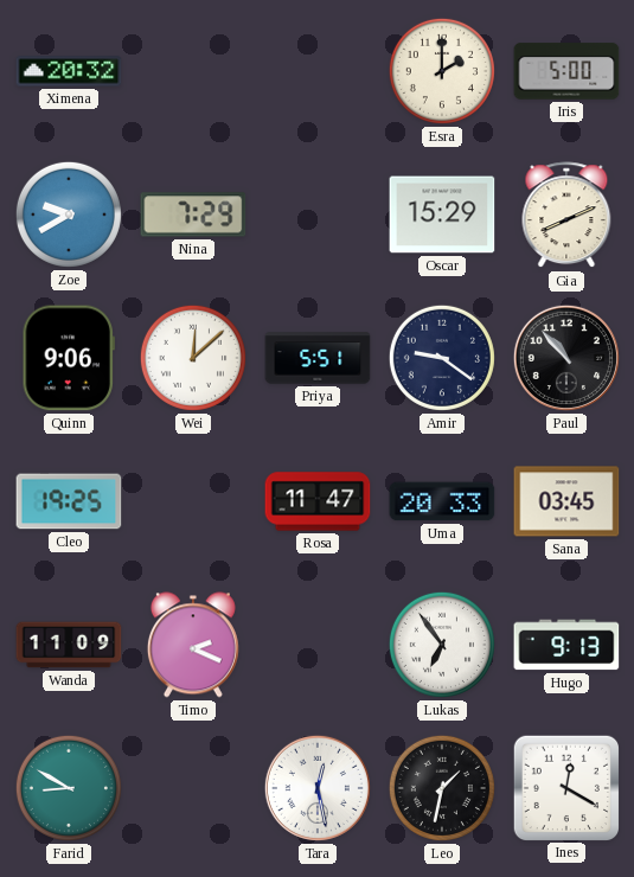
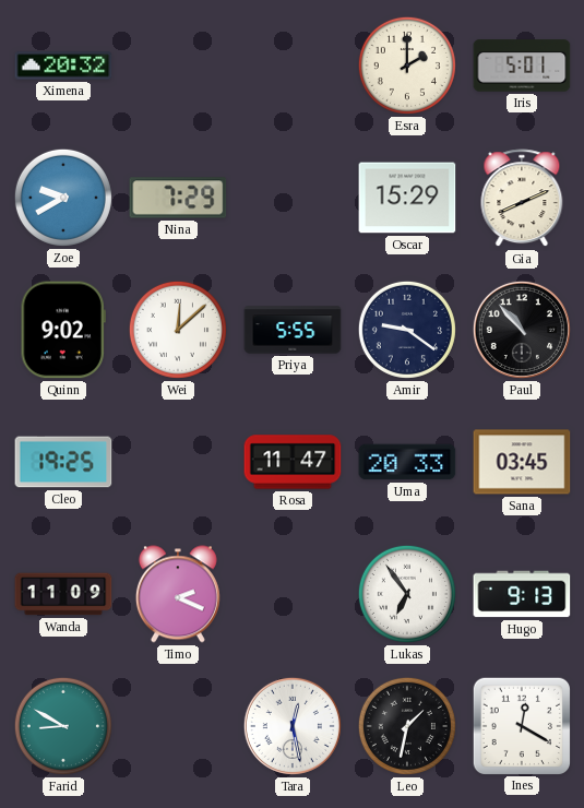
Iris: 5:00 -> 5:01 (522, 66)
Quinn: 9:06 -> 9:02 (63, 330)
Priya: 5:51 -> 5:55 (293, 330)
